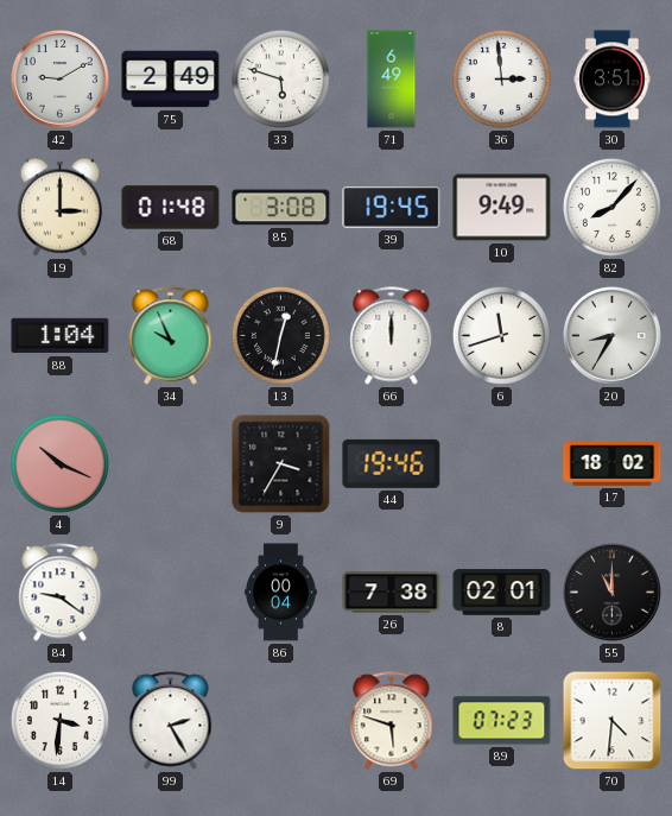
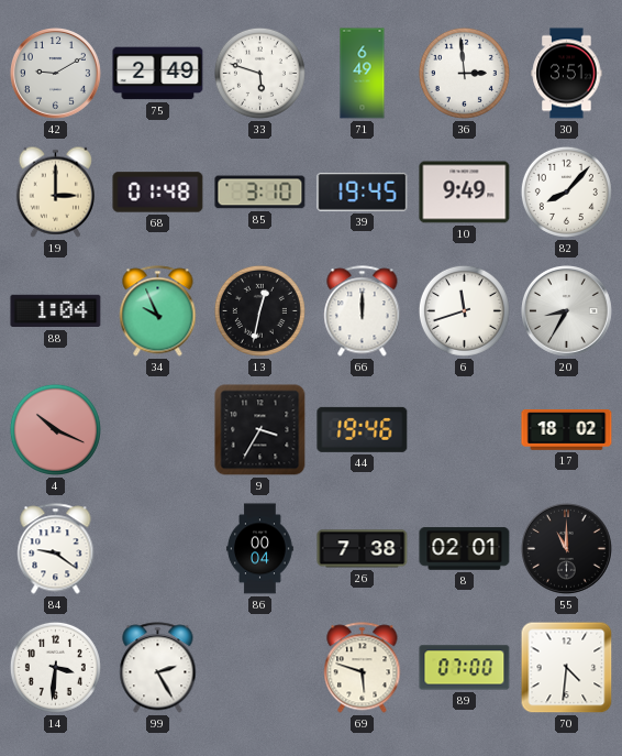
85: 3:08 -> 3:10 (260, 193)
89: 07:23 -> 07:00 (465, 668)
